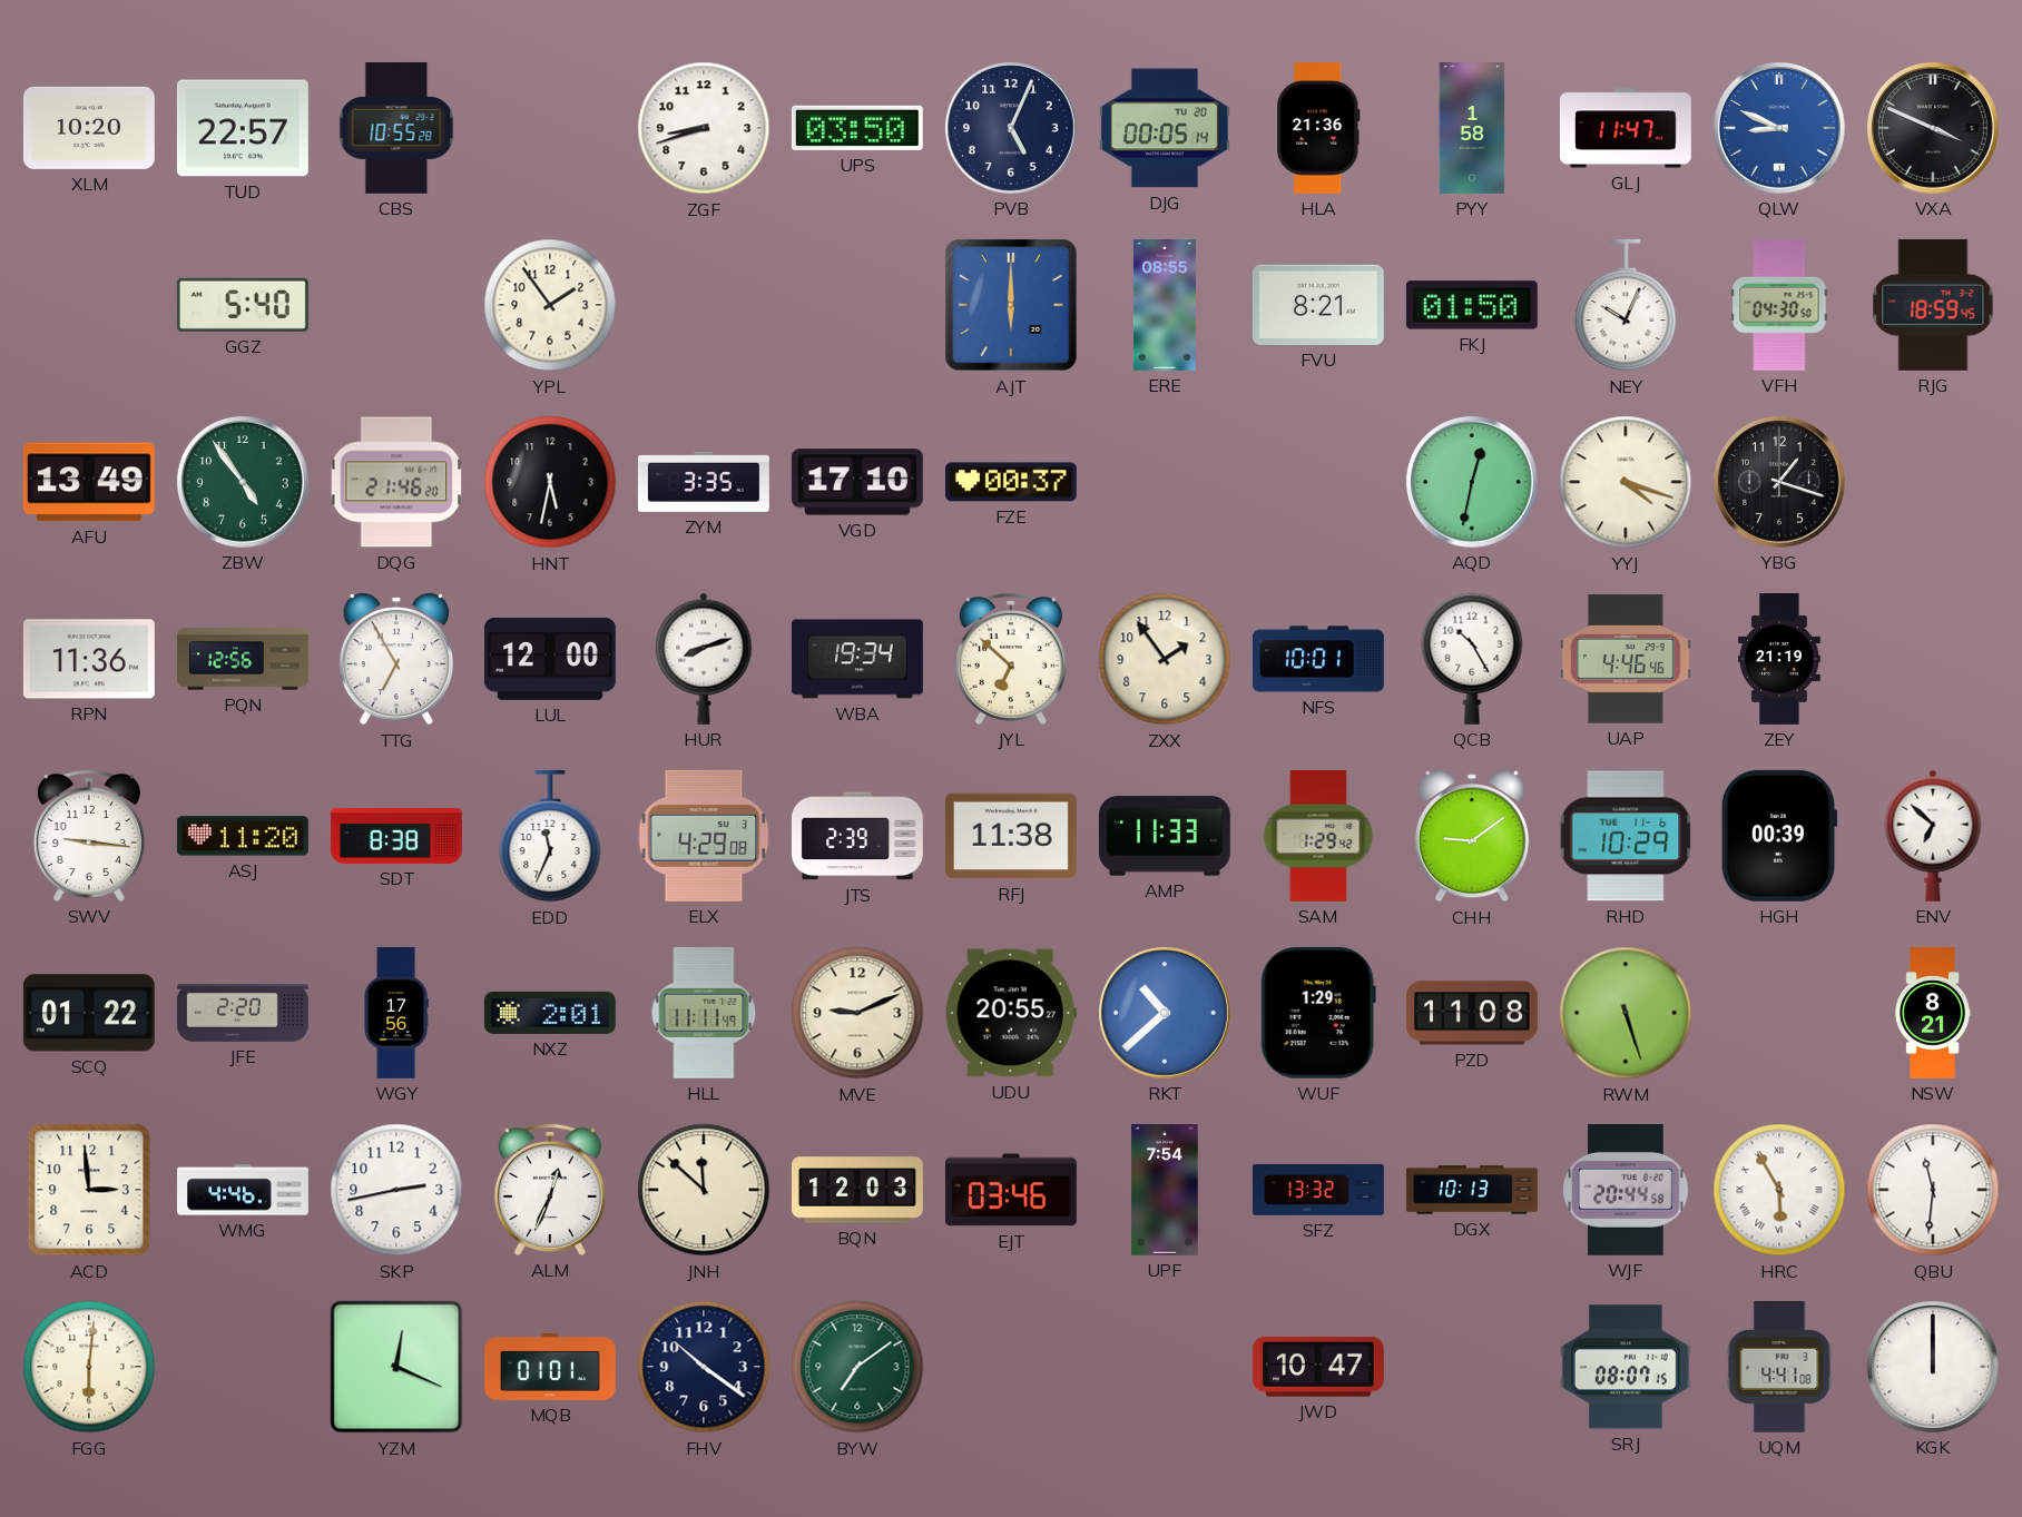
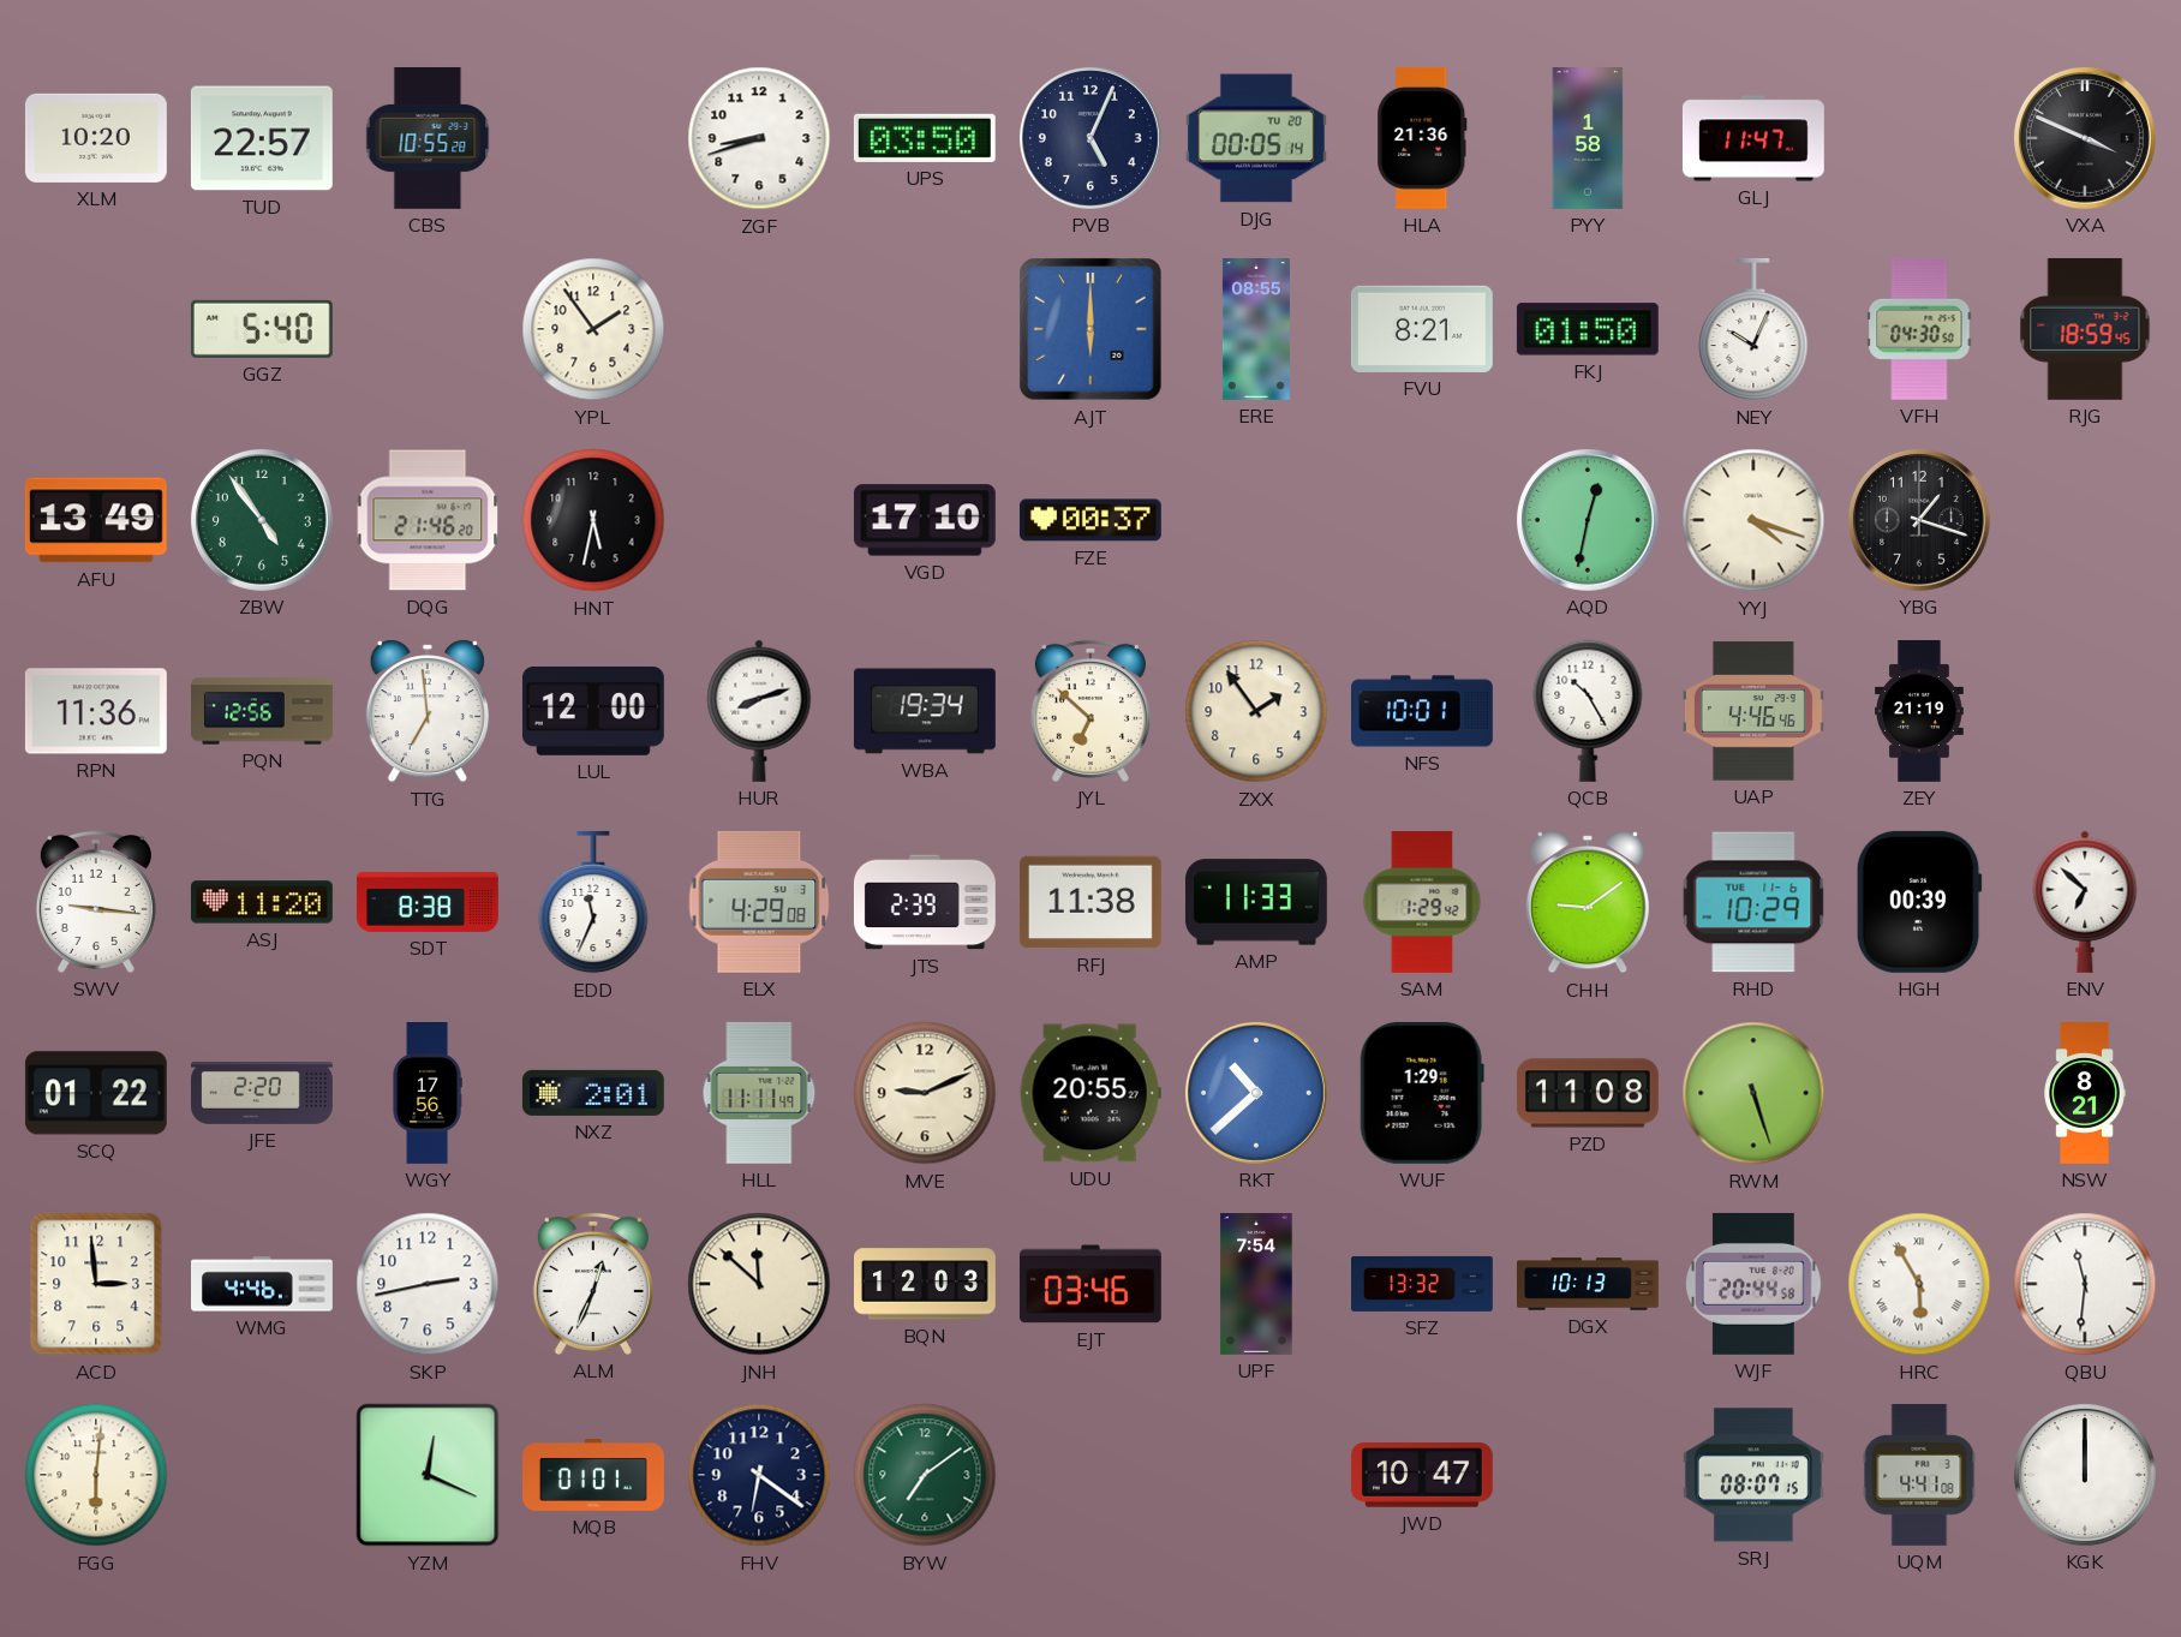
QLW: 8:49 -> none (1779, 128)
ZYM: 3:35 -> none (704, 482)
TTG: 6:55 -> 6:59 (428, 711)
FHV: 10:21 -> 6:21 (759, 1475)
